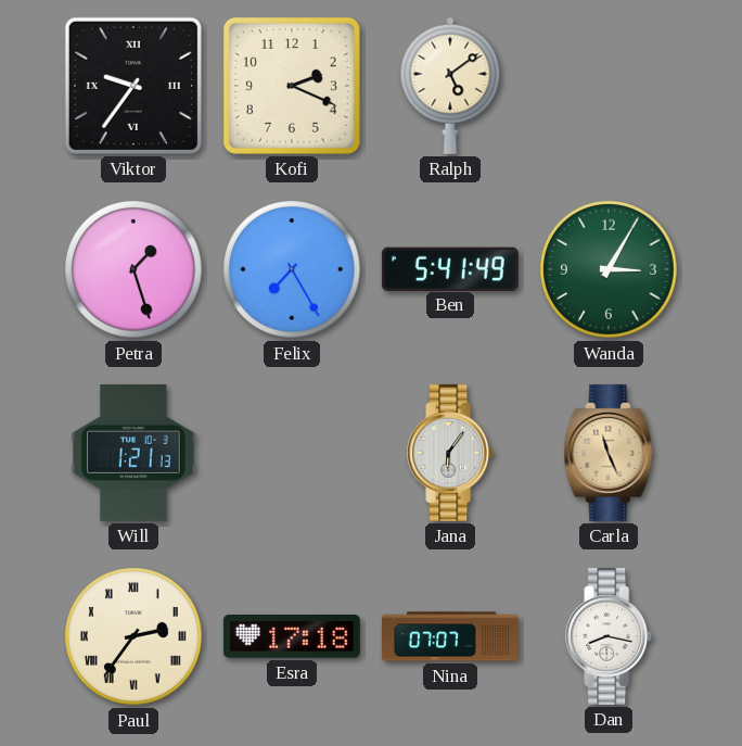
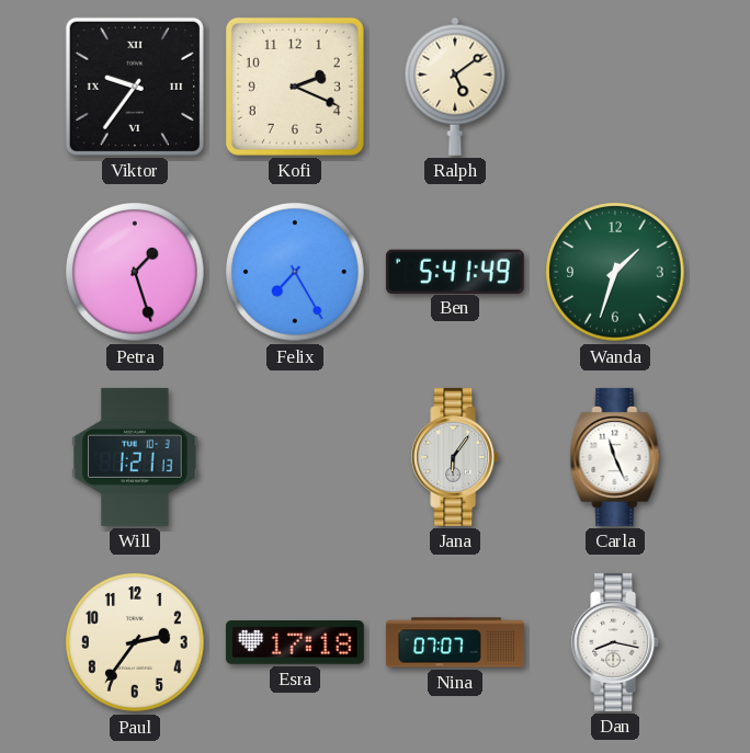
Wanda: 3:05 -> 1:33 (616, 273)
Carla dial: champagne -> white (615, 457)
Paul numerals: Roman -> Arabic (136, 643)
